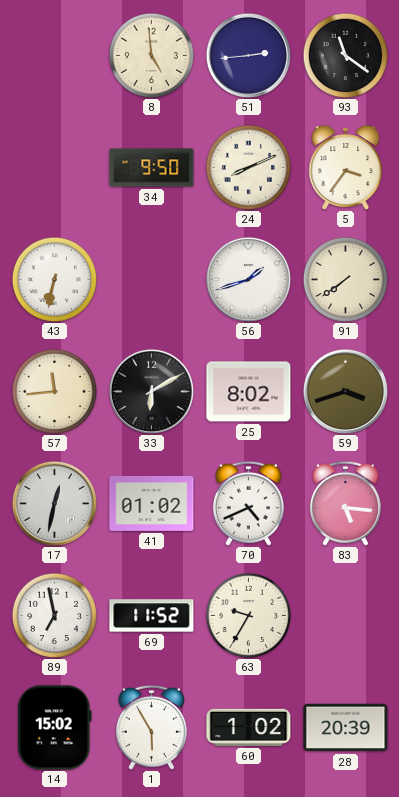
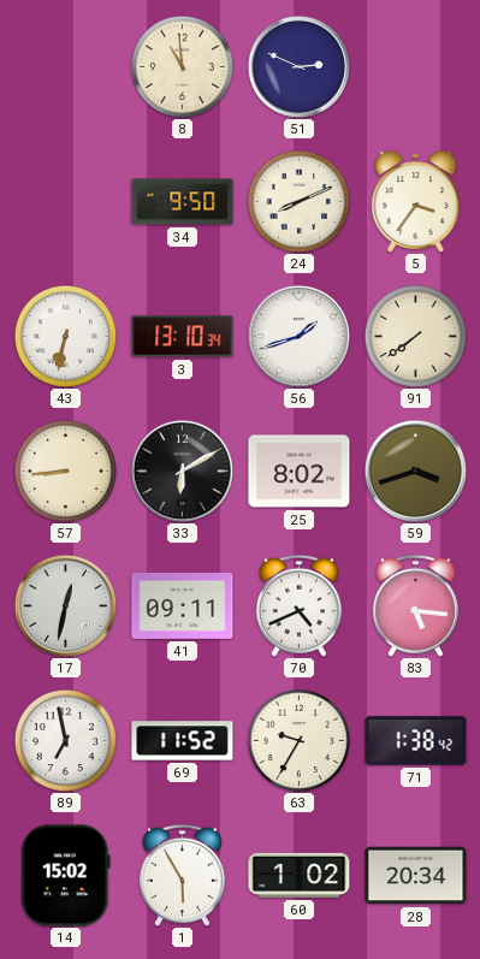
8: 4:59 -> 10:59 (182, 66)
51: 2:44 -> 2:49 (298, 66)
93: 11:21 -> none (345, 55)
3: none -> 13:10 (183, 337)
57: 11:44 -> 8:44 (65, 470)
41: 01:02 -> 09:11 (183, 605)
71: none -> 1:38 (416, 741)
28: 20:39 -> 20:34 (416, 876)
